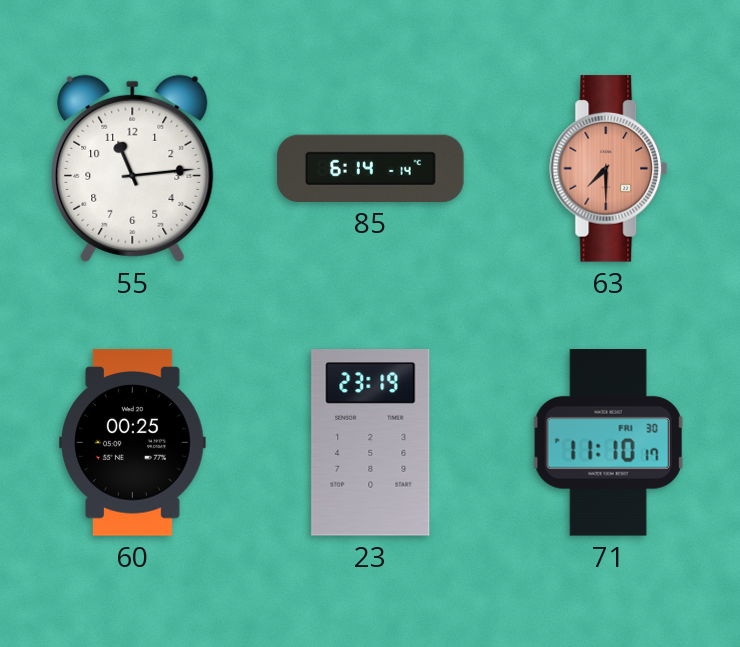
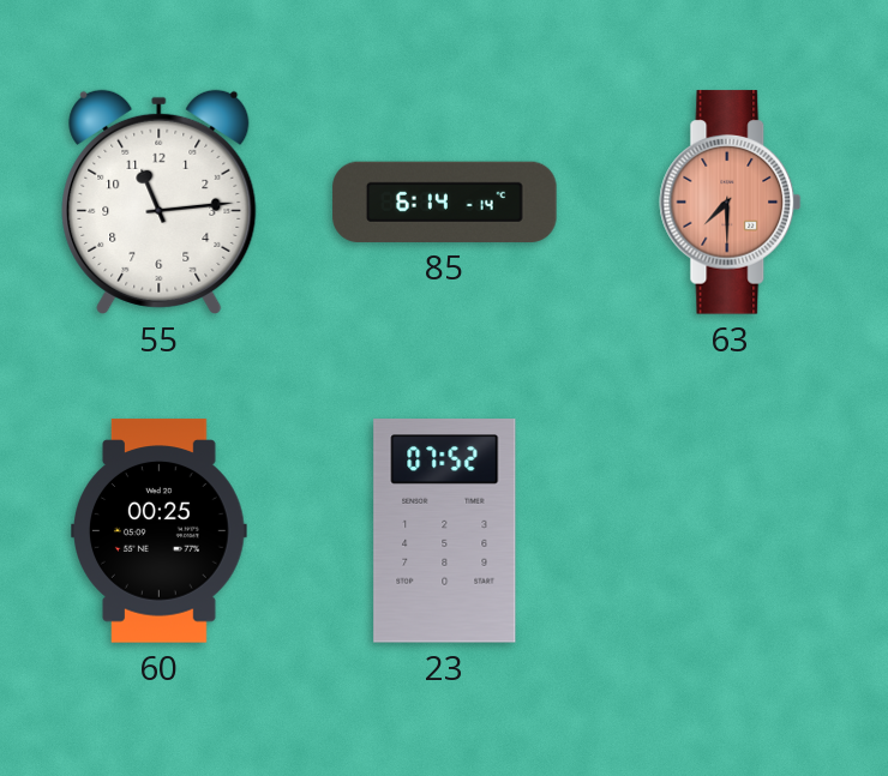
23: 23:19 -> 07:52 (445, 531)
71: 11:10 -> none (608, 443)
